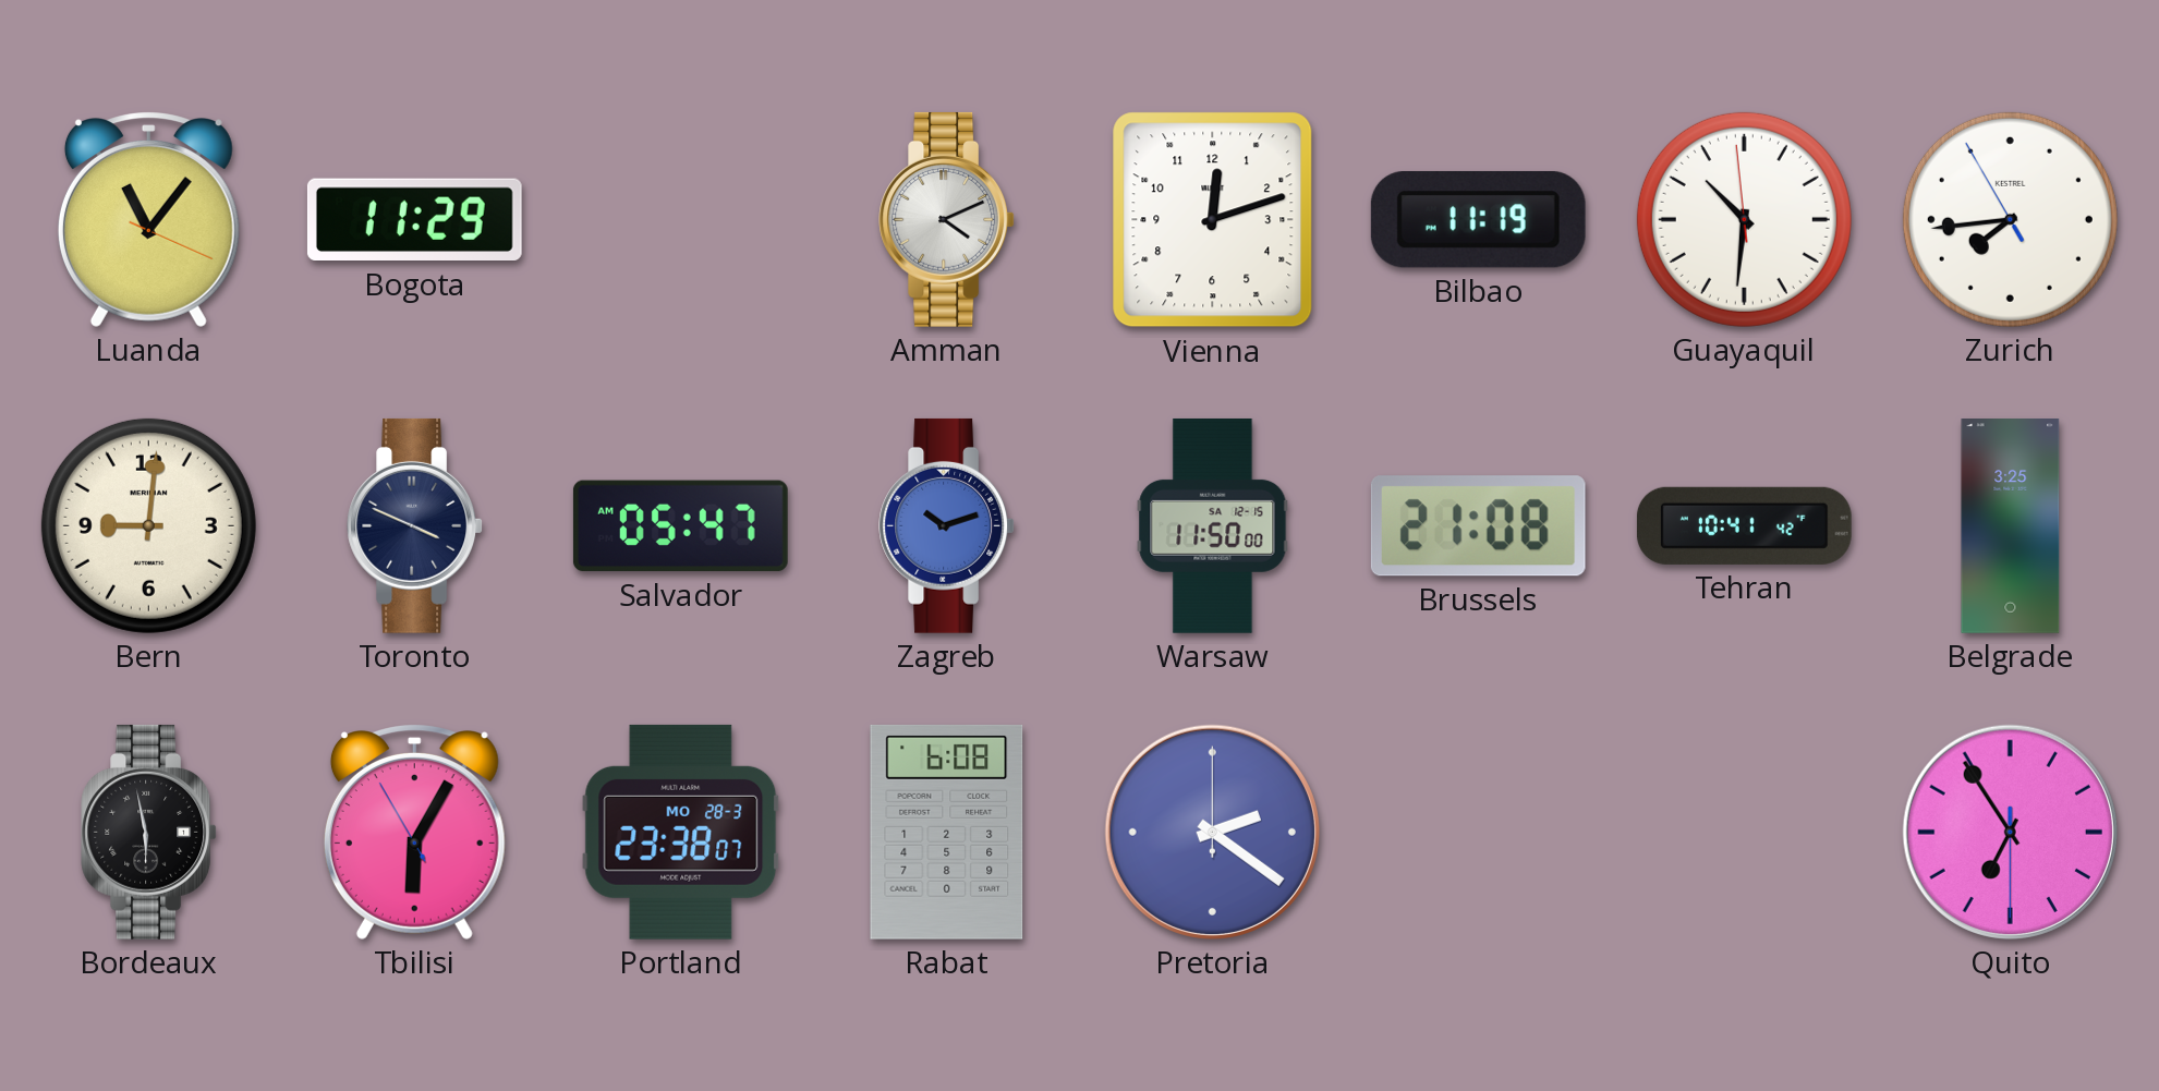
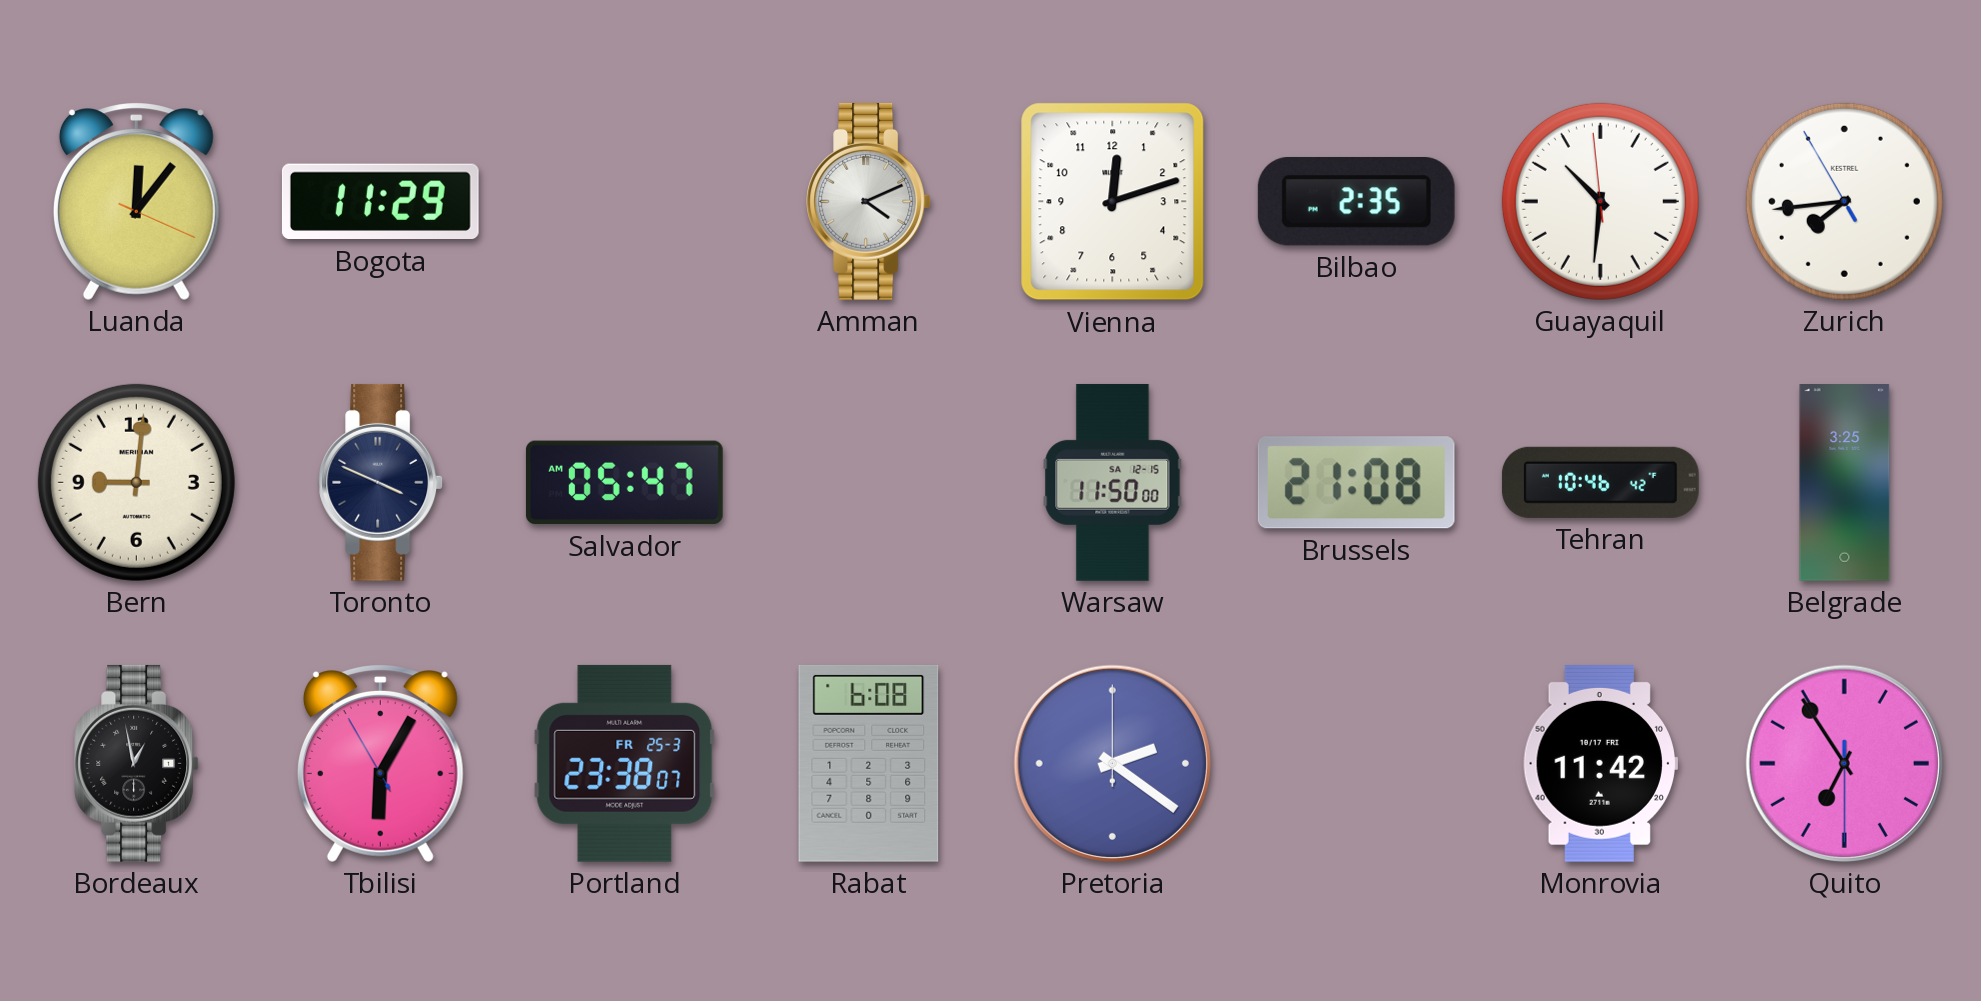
Luanda: 11:06 -> 12:06 (136, 201)
Bilbao: 11:19 -> 2:35 (1356, 201)
Zagreb: 10:12 -> none (947, 525)
Tehran: 10:41 -> 10:46 (1600, 482)
Bordeaux: 5:58 -> 12:58 (137, 763)
Portland date: MO 28-3 -> FR 25-3 (625, 763)
Monrovia: none -> 11:42 (1600, 763)
